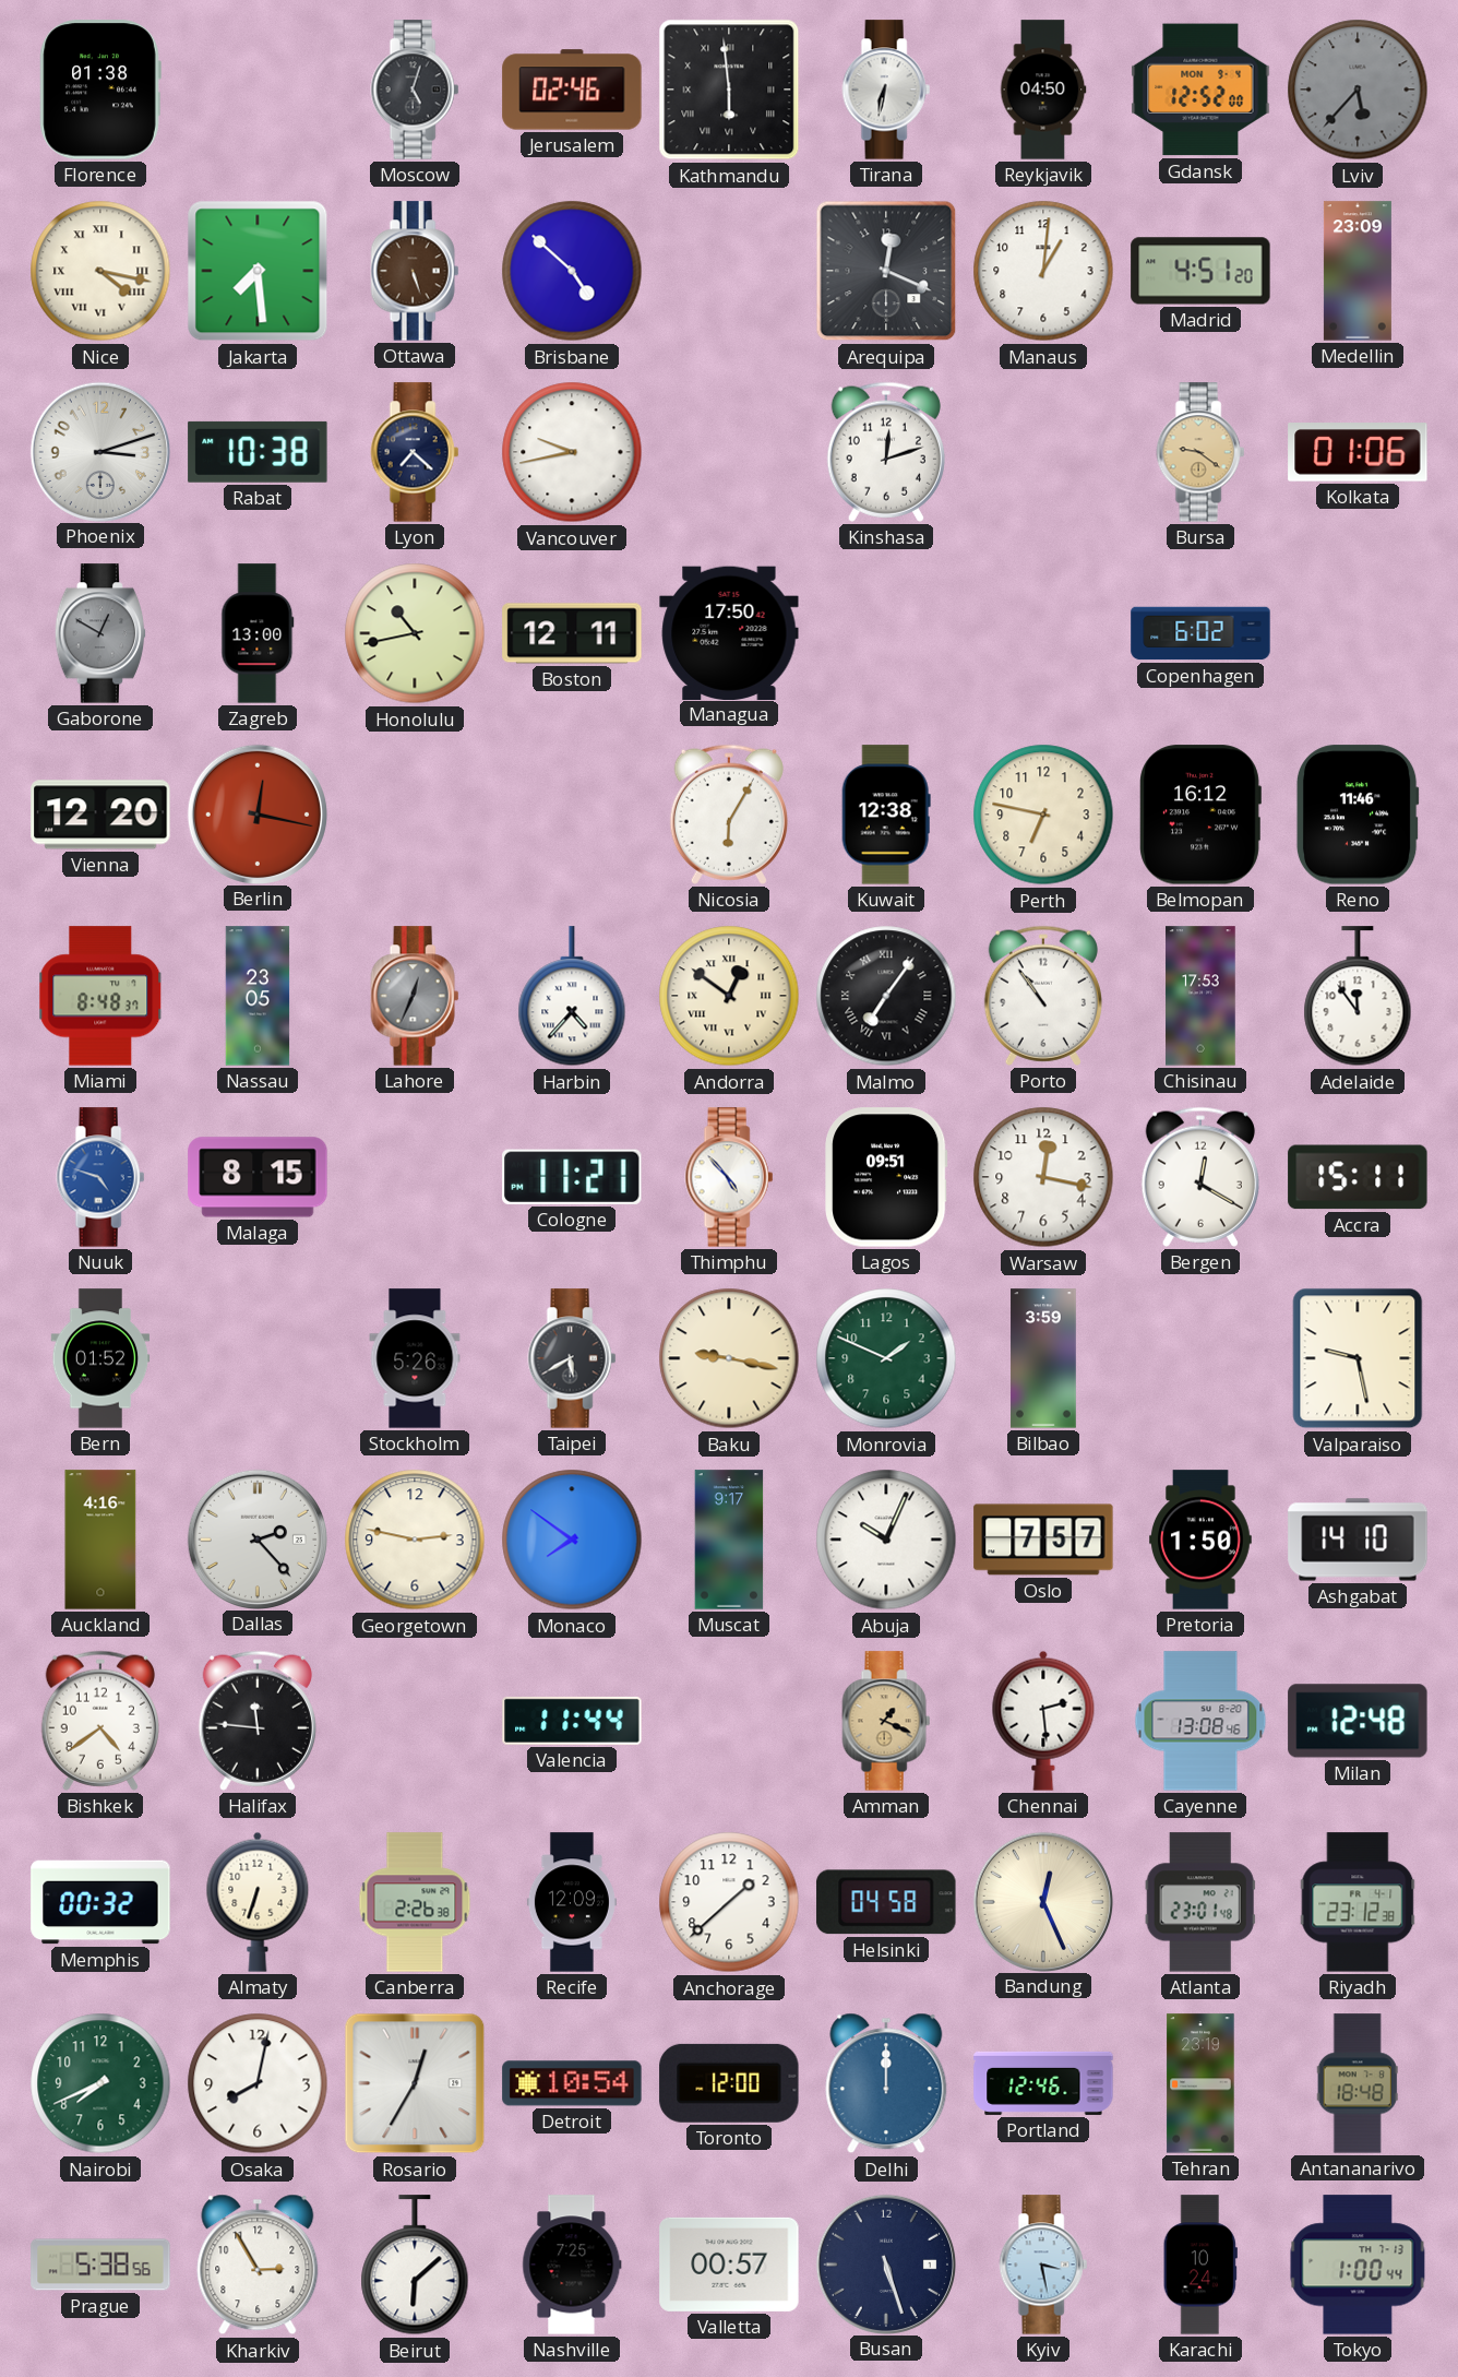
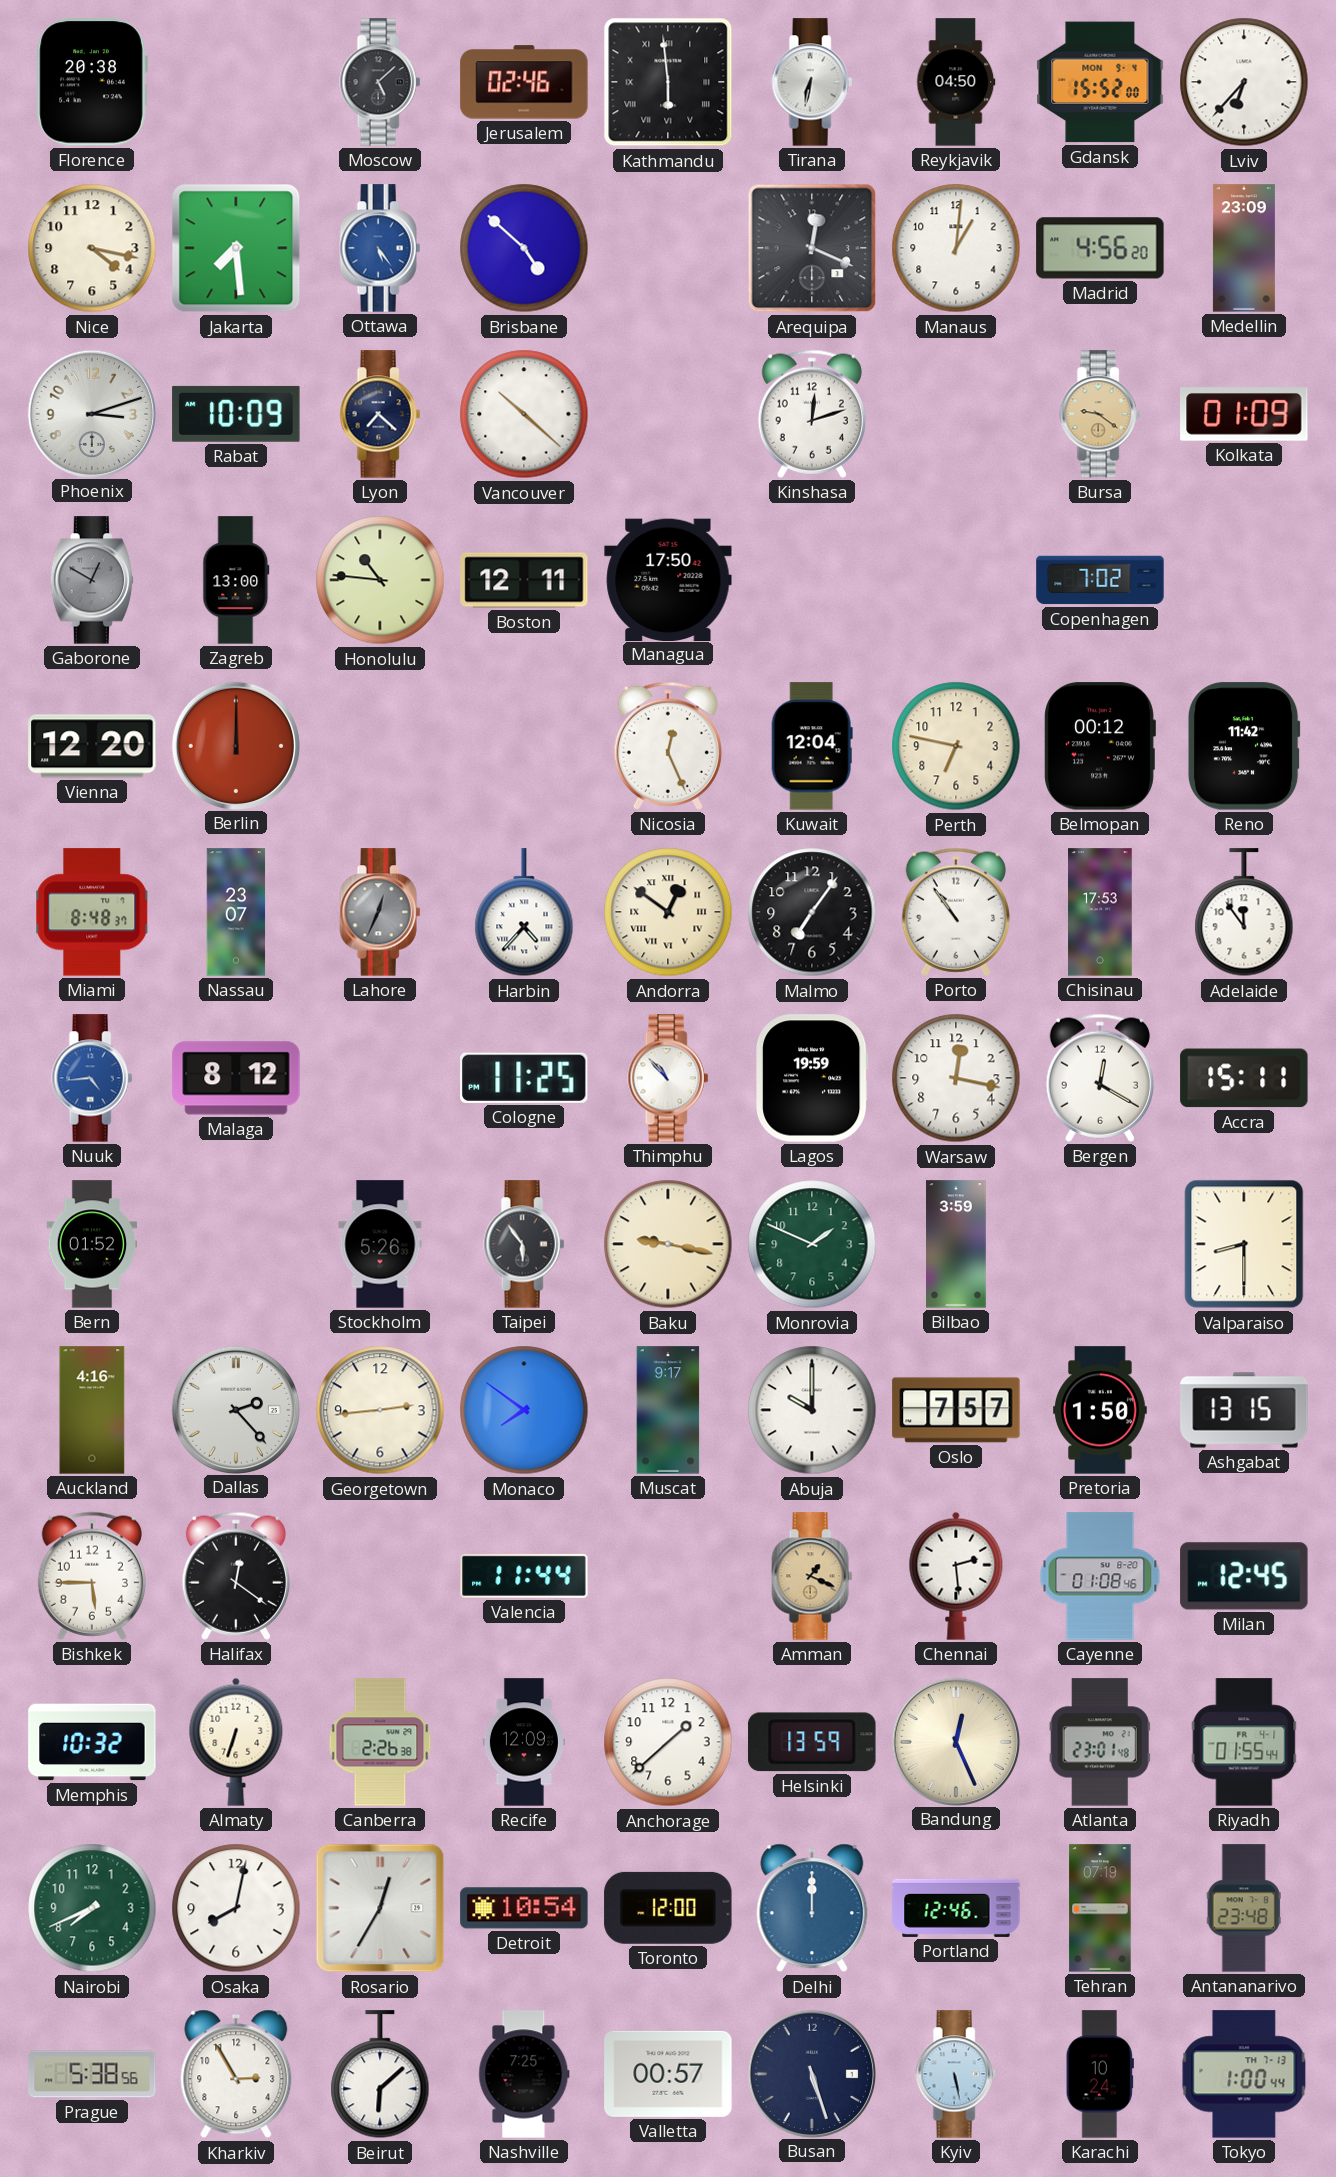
Florence: 01:38 -> 20:38 (92, 82)
Moscow: 5:03 -> 5:08 (380, 82)
Gdansk: 12:52 -> 15:52 (1100, 82)
Lviv: 5:37 -> 6:37 (1244, 82)
Lviv dial: grey -> white (1244, 82)
Nice numerals: Roman -> Arabic (92, 248)
Ottawa: 5:27 -> 5:24 (380, 248)
Ottawa dial: brown -> blue (380, 248)
Madrid: 4:51 -> 4:56 (1100, 248)
Rabat: 10:38 -> 10:09 (236, 414)
Vancouver: 9:43 -> 10:22 (524, 414)
Kolkata: 01:06 -> 01:09 (1244, 414)
Honolulu: 10:43 -> 10:46 (380, 580)
Copenhagen: 6:02 -> 7:02 (1100, 580)
Berlin: 12:17 -> 12:00 (235, 745)
Nicosia: 6:05 -> 12:26 (668, 746)
Kuwait: 12:38 -> 12:04 (812, 746)
Belmopan: 16:12 -> 00:12 (1100, 746)
Reno: 11:46 -> 11:42 (1244, 746)
Nassau: 23:05 -> 23:07 (236, 912)
Malmo numerals: Roman -> Arabic (812, 912)
Nuuk: 4:48 -> 4:44 (92, 1078)
Malaga: 8:15 -> 8:12 (236, 1078)
Cologne: 11:21 -> 11:25 (524, 1078)
Thimphu: 4:53 -> 10:53 (668, 1078)
Lagos: 09:51 -> 19:59 (813, 1078)
Taipei: 5:40 -> 5:54 (524, 1244)
Valparaiso: 9:28 -> 8:30 (1244, 1244)
Georgetown: 2:47 -> 2:44 (380, 1410)
Abuja: 10:04 -> 10:00 (812, 1410)
Ashgabat: 14:10 -> 13:15 (1244, 1410)
Bishkek: 4:39 -> 5:45 (92, 1576)
Halifax: 11:46 -> 12:21 (236, 1576)
Cayenne: 13:08 -> 01:08 (1100, 1576)
Milan: 12:48 -> 12:45 (1244, 1576)
Memphis: 00:32 -> 10:32 (92, 1742)
Helsinki: 04:58 -> 13:59 (812, 1742)
Riyadh: 23:12 -> 01:55 (1244, 1742)
Tehran: 23:19 -> 07:19 (1100, 1908)
Antananarivo: 18:48 -> 23:48 (1244, 1908)
Kyiv: 3:28 -> 5:28 (956, 2074)
